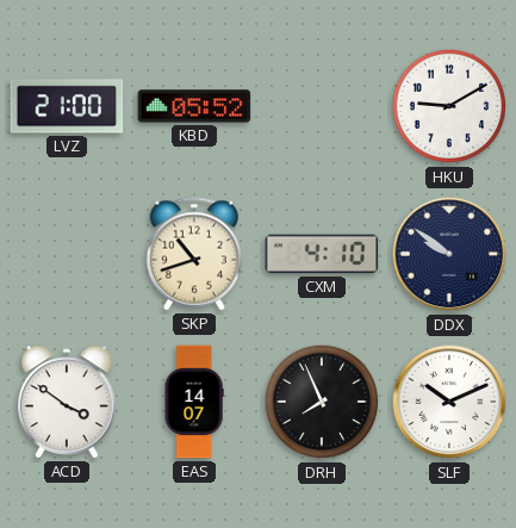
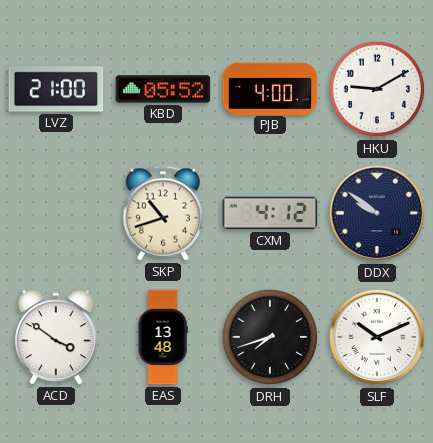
PJB: none -> 4:00 (270, 88)
CXM: 4:10 -> 4:12 (270, 213)
EAS: 14:07 -> 13:48 (163, 337)
DRH: 7:56 -> 7:42 (270, 337)
